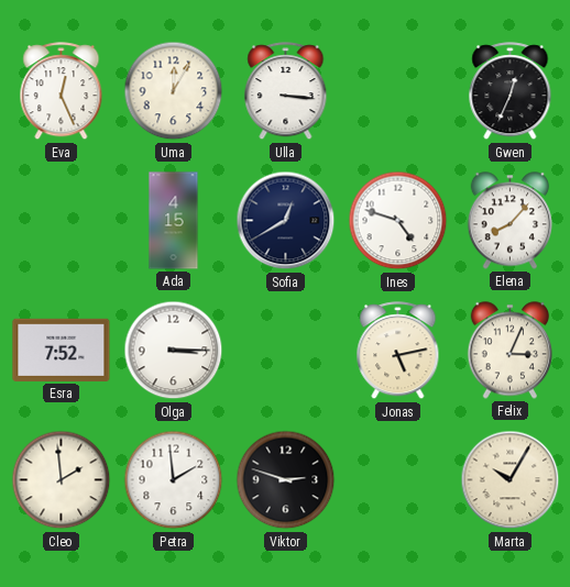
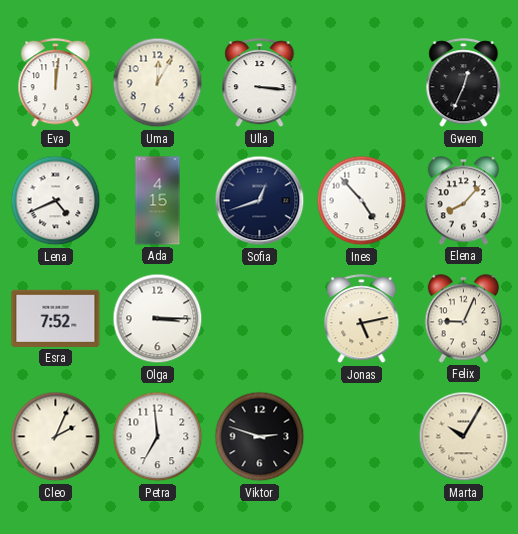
Eva: 12:26 -> 12:01 (56, 83)
Lena: none -> 4:41 (56, 201)
Sofia: 12:40 -> 12:42 (260, 201)
Ines: 4:48 -> 4:53 (362, 201)
Felix: 3:04 -> 9:04 (463, 319)
Cleo: 1:59 -> 2:04 (56, 437)
Petra: 1:59 -> 6:59 (158, 437)
